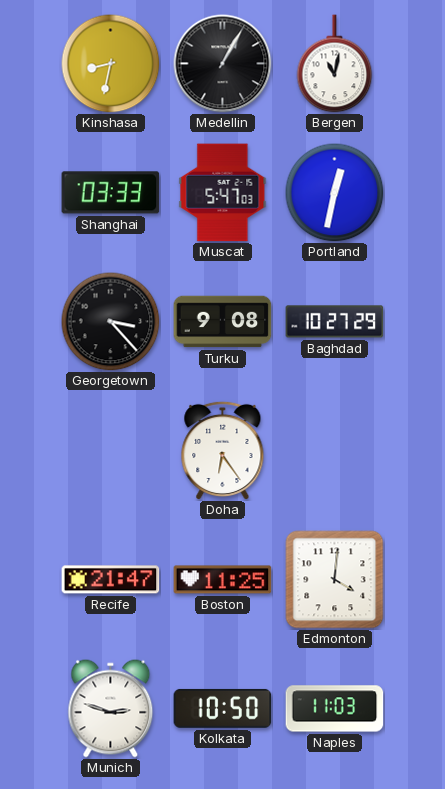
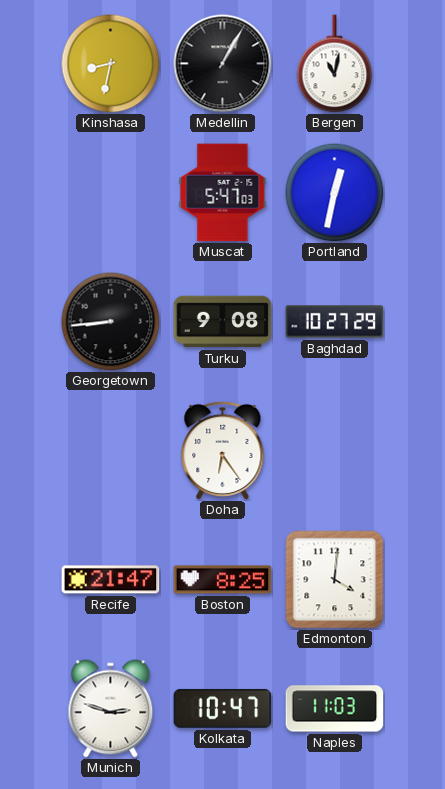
Shanghai: 03:33 -> none (111, 193)
Georgetown: 3:23 -> 8:44 (111, 322)
Boston: 11:25 -> 8:25 (223, 580)
Kolkata: 10:50 -> 10:47 (223, 708)
